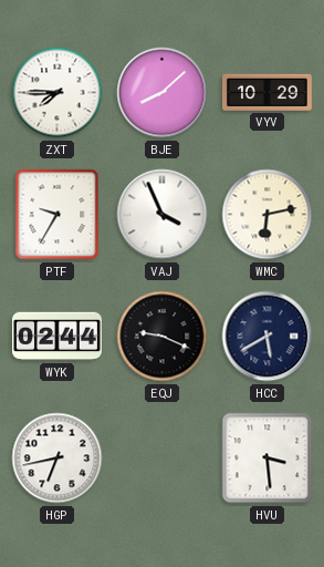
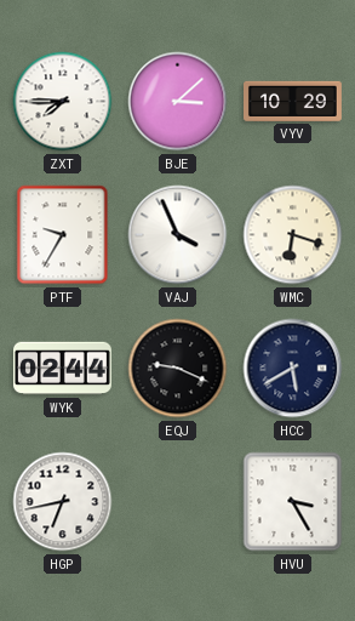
BJE: 8:08 -> 3:08 (178, 102)
WMC: 6:13 -> 6:18 (293, 235)
HVU: 3:29 -> 3:25 (293, 502)
